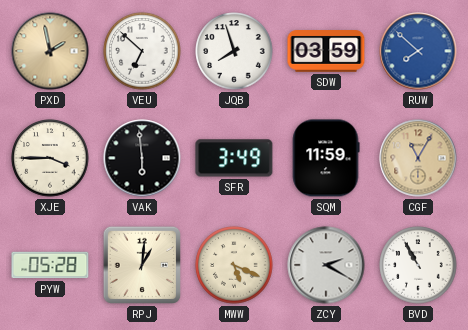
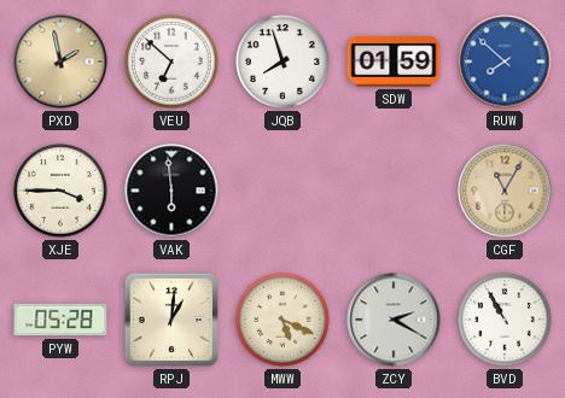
SDW: 03:59 -> 01:59 (394, 62)
SFR: 3:49 -> none (234, 158)
SQM: 11:59 -> none (326, 158)
